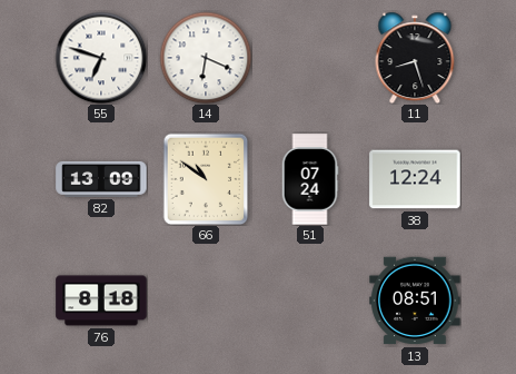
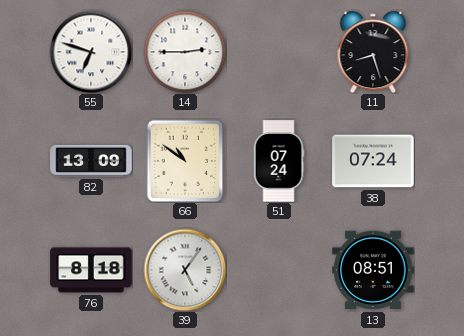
14: 6:19 -> 2:45 (185, 52)
38: 12:24 -> 07:24 (373, 161)
39: none -> 5:06 (185, 270)
